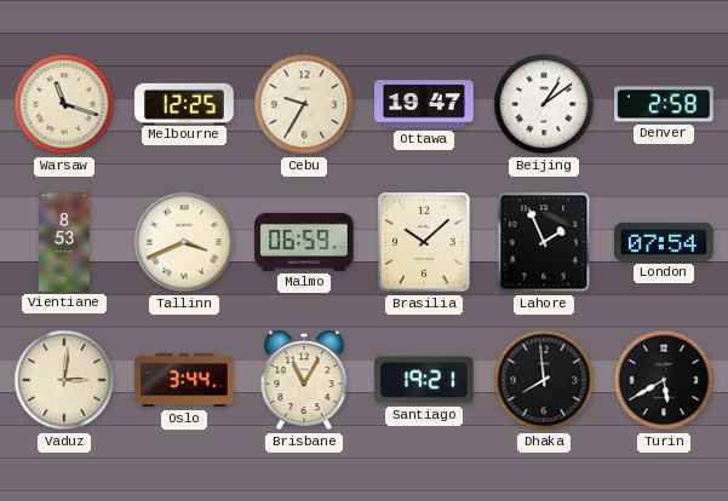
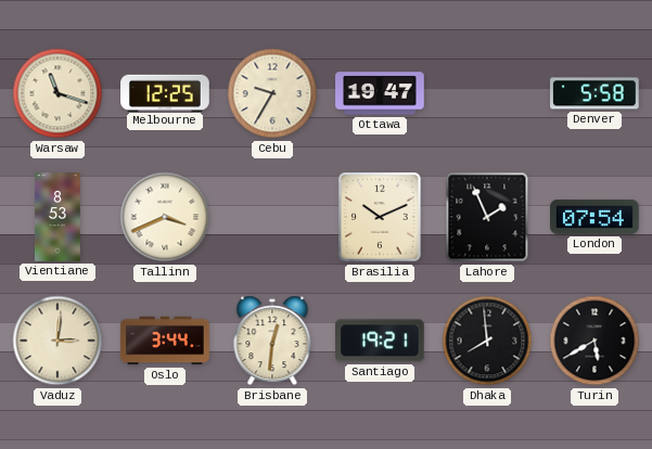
Beijing: 1:09 -> none (544, 104)
Denver: 2:58 -> 5:58 (595, 93)
Malmo: 06:59 -> none (304, 242)
Brasilia: 10:08 -> 10:11 (380, 217)
Brisbane: 11:05 -> 12:31 (272, 341)
